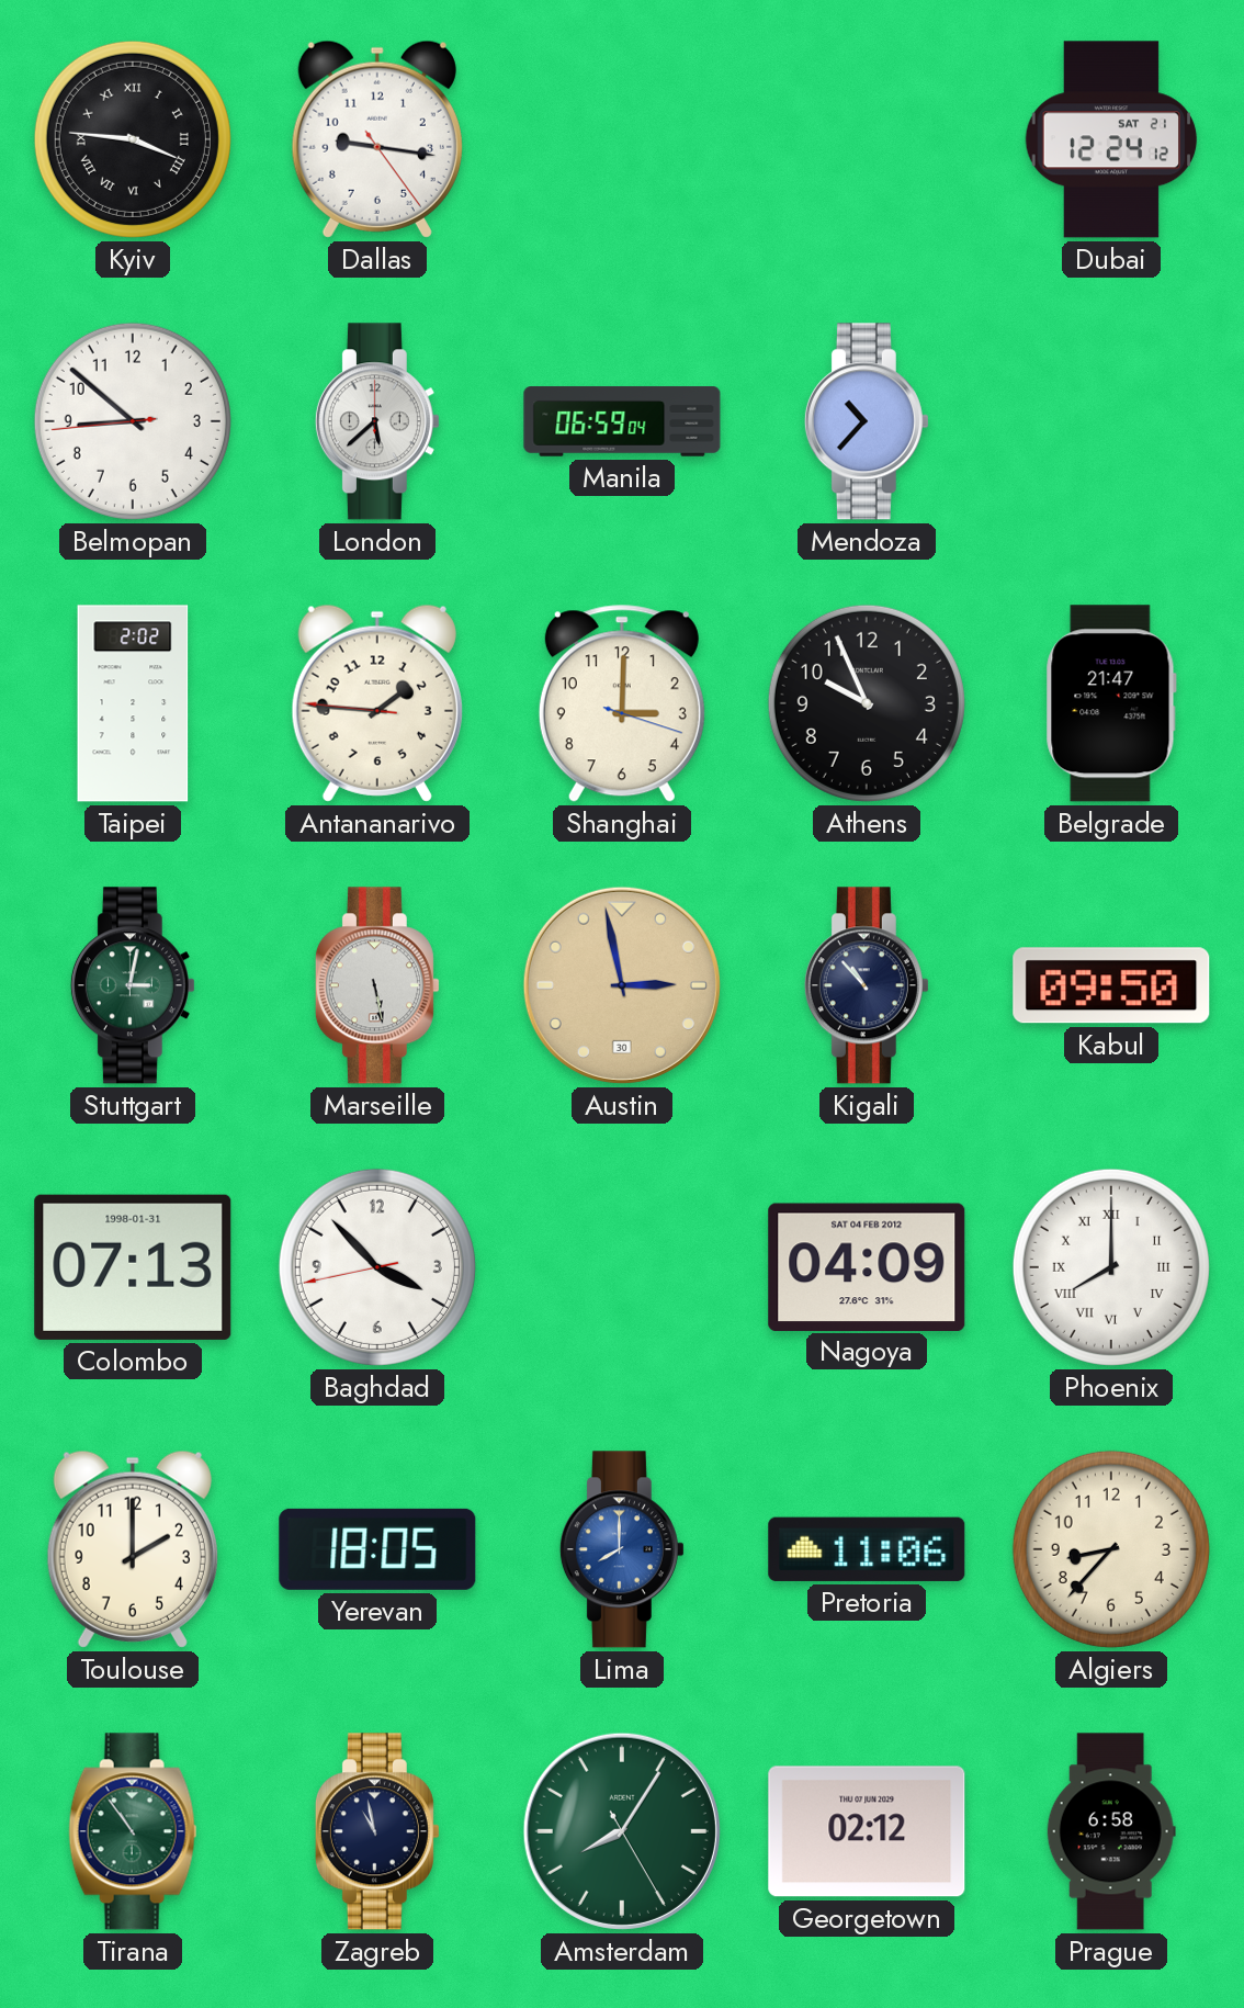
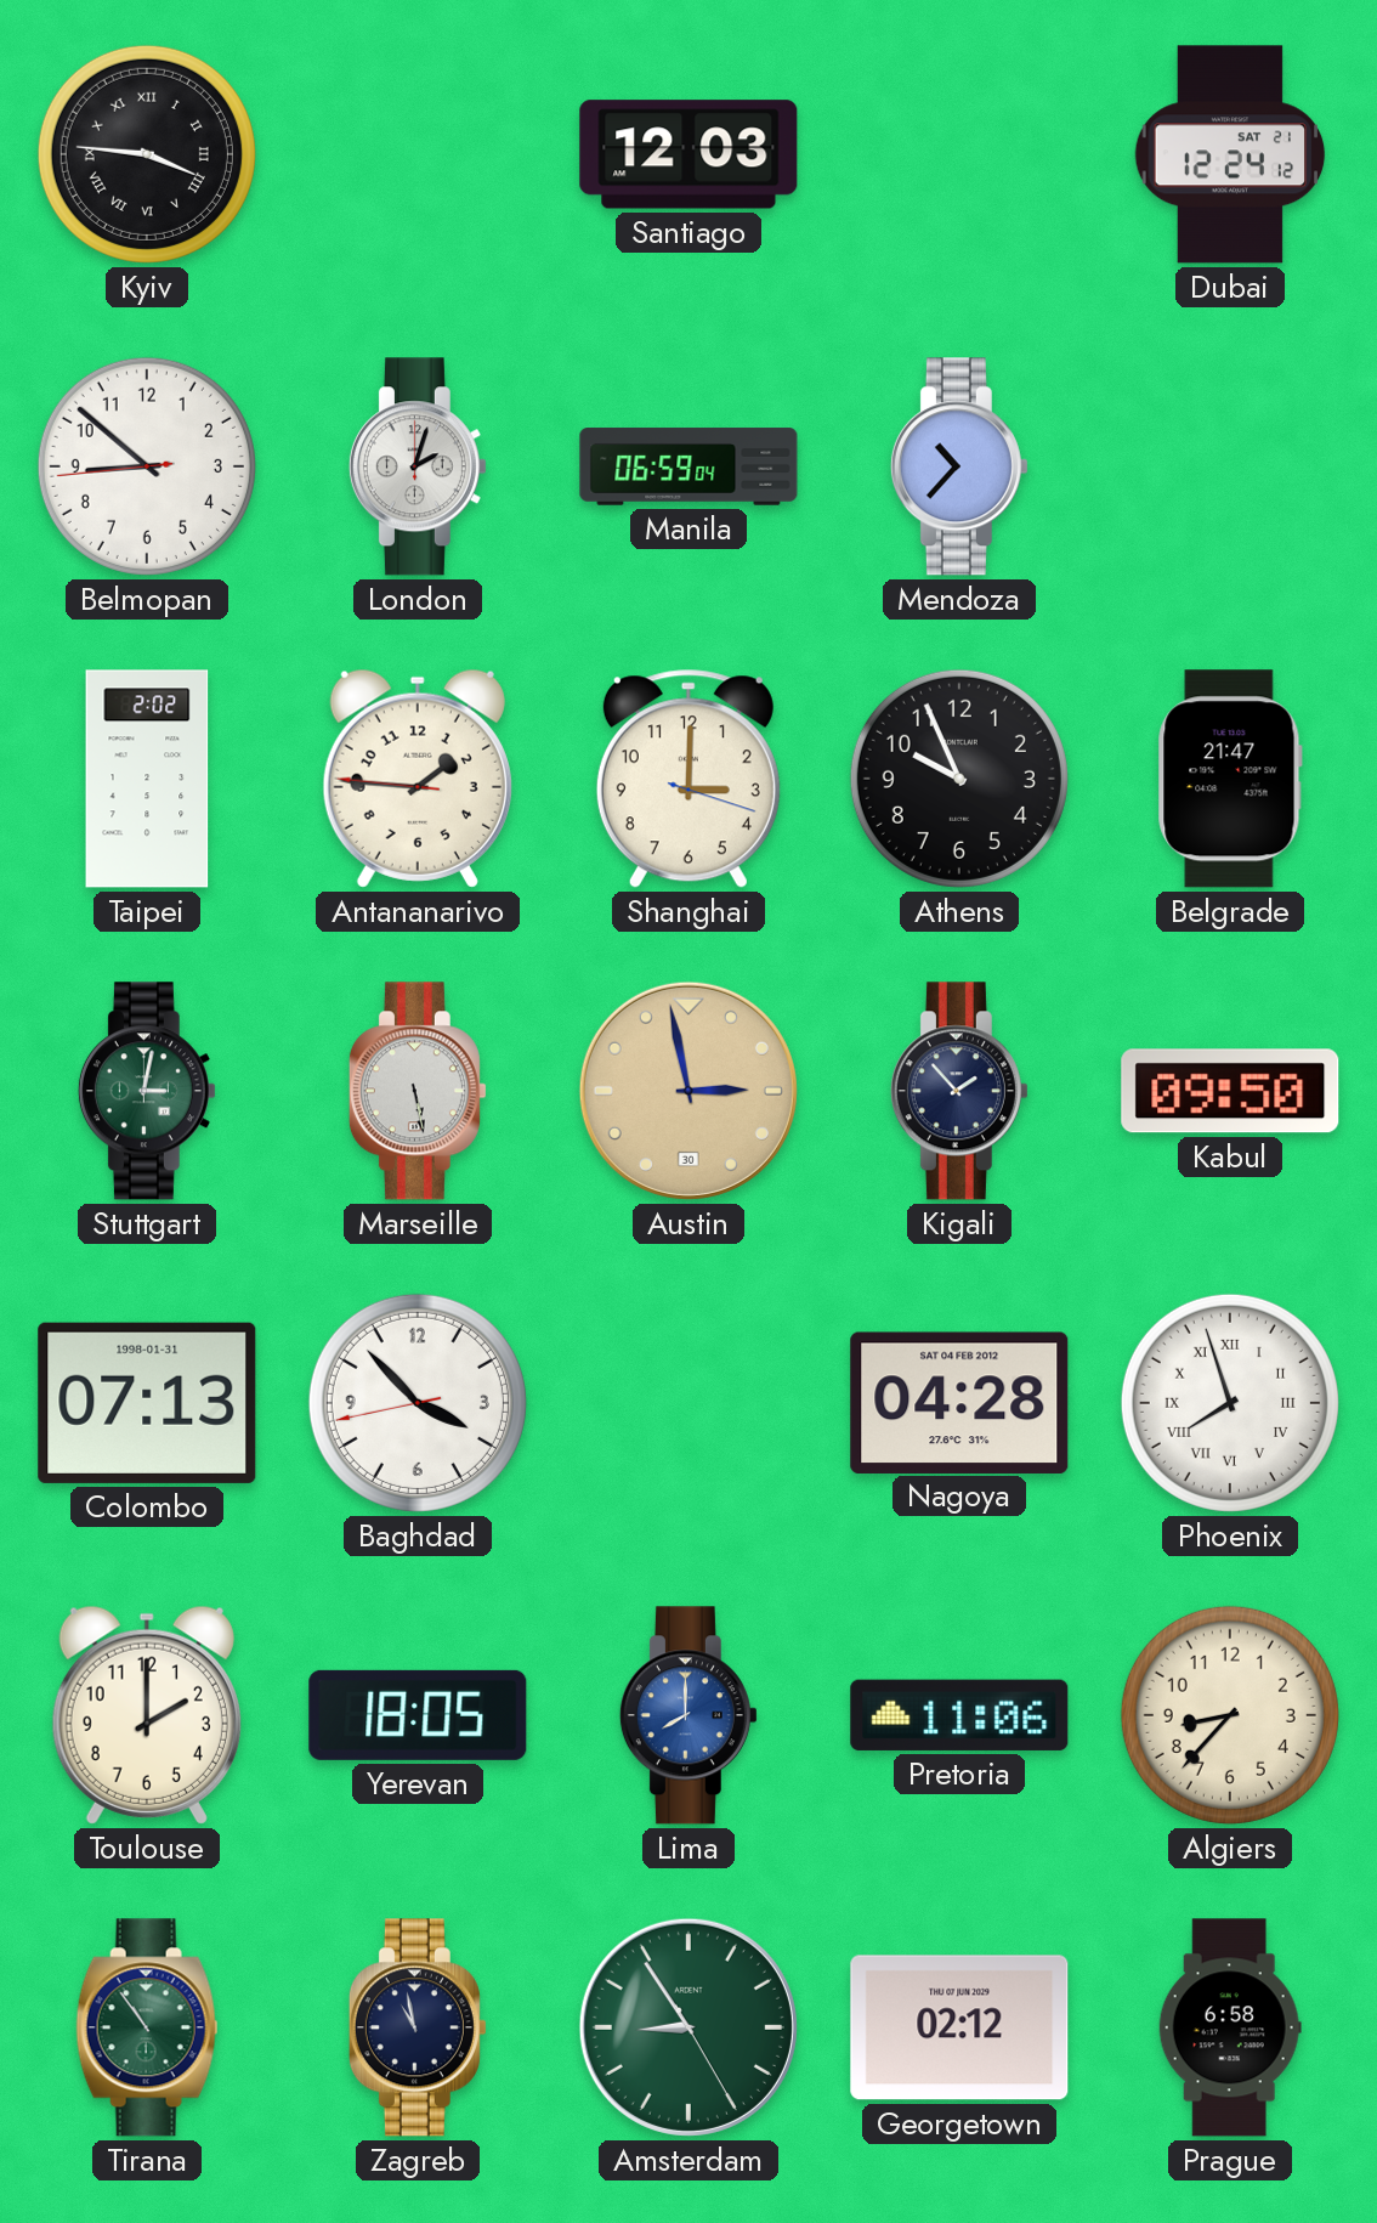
Dallas: 9:16 -> none (377, 139)
Santiago: none -> 12:03 (688, 154)
London: 5:38 -> 2:03 (418, 466)
Kigali: 10:53 -> 1:53 (959, 1091)
Nagoya: 04:09 -> 04:28 (959, 1402)
Phoenix: 8:00 -> 7:57 (1230, 1403)
Amsterdam: 8:05 -> 8:54 (688, 2027)
